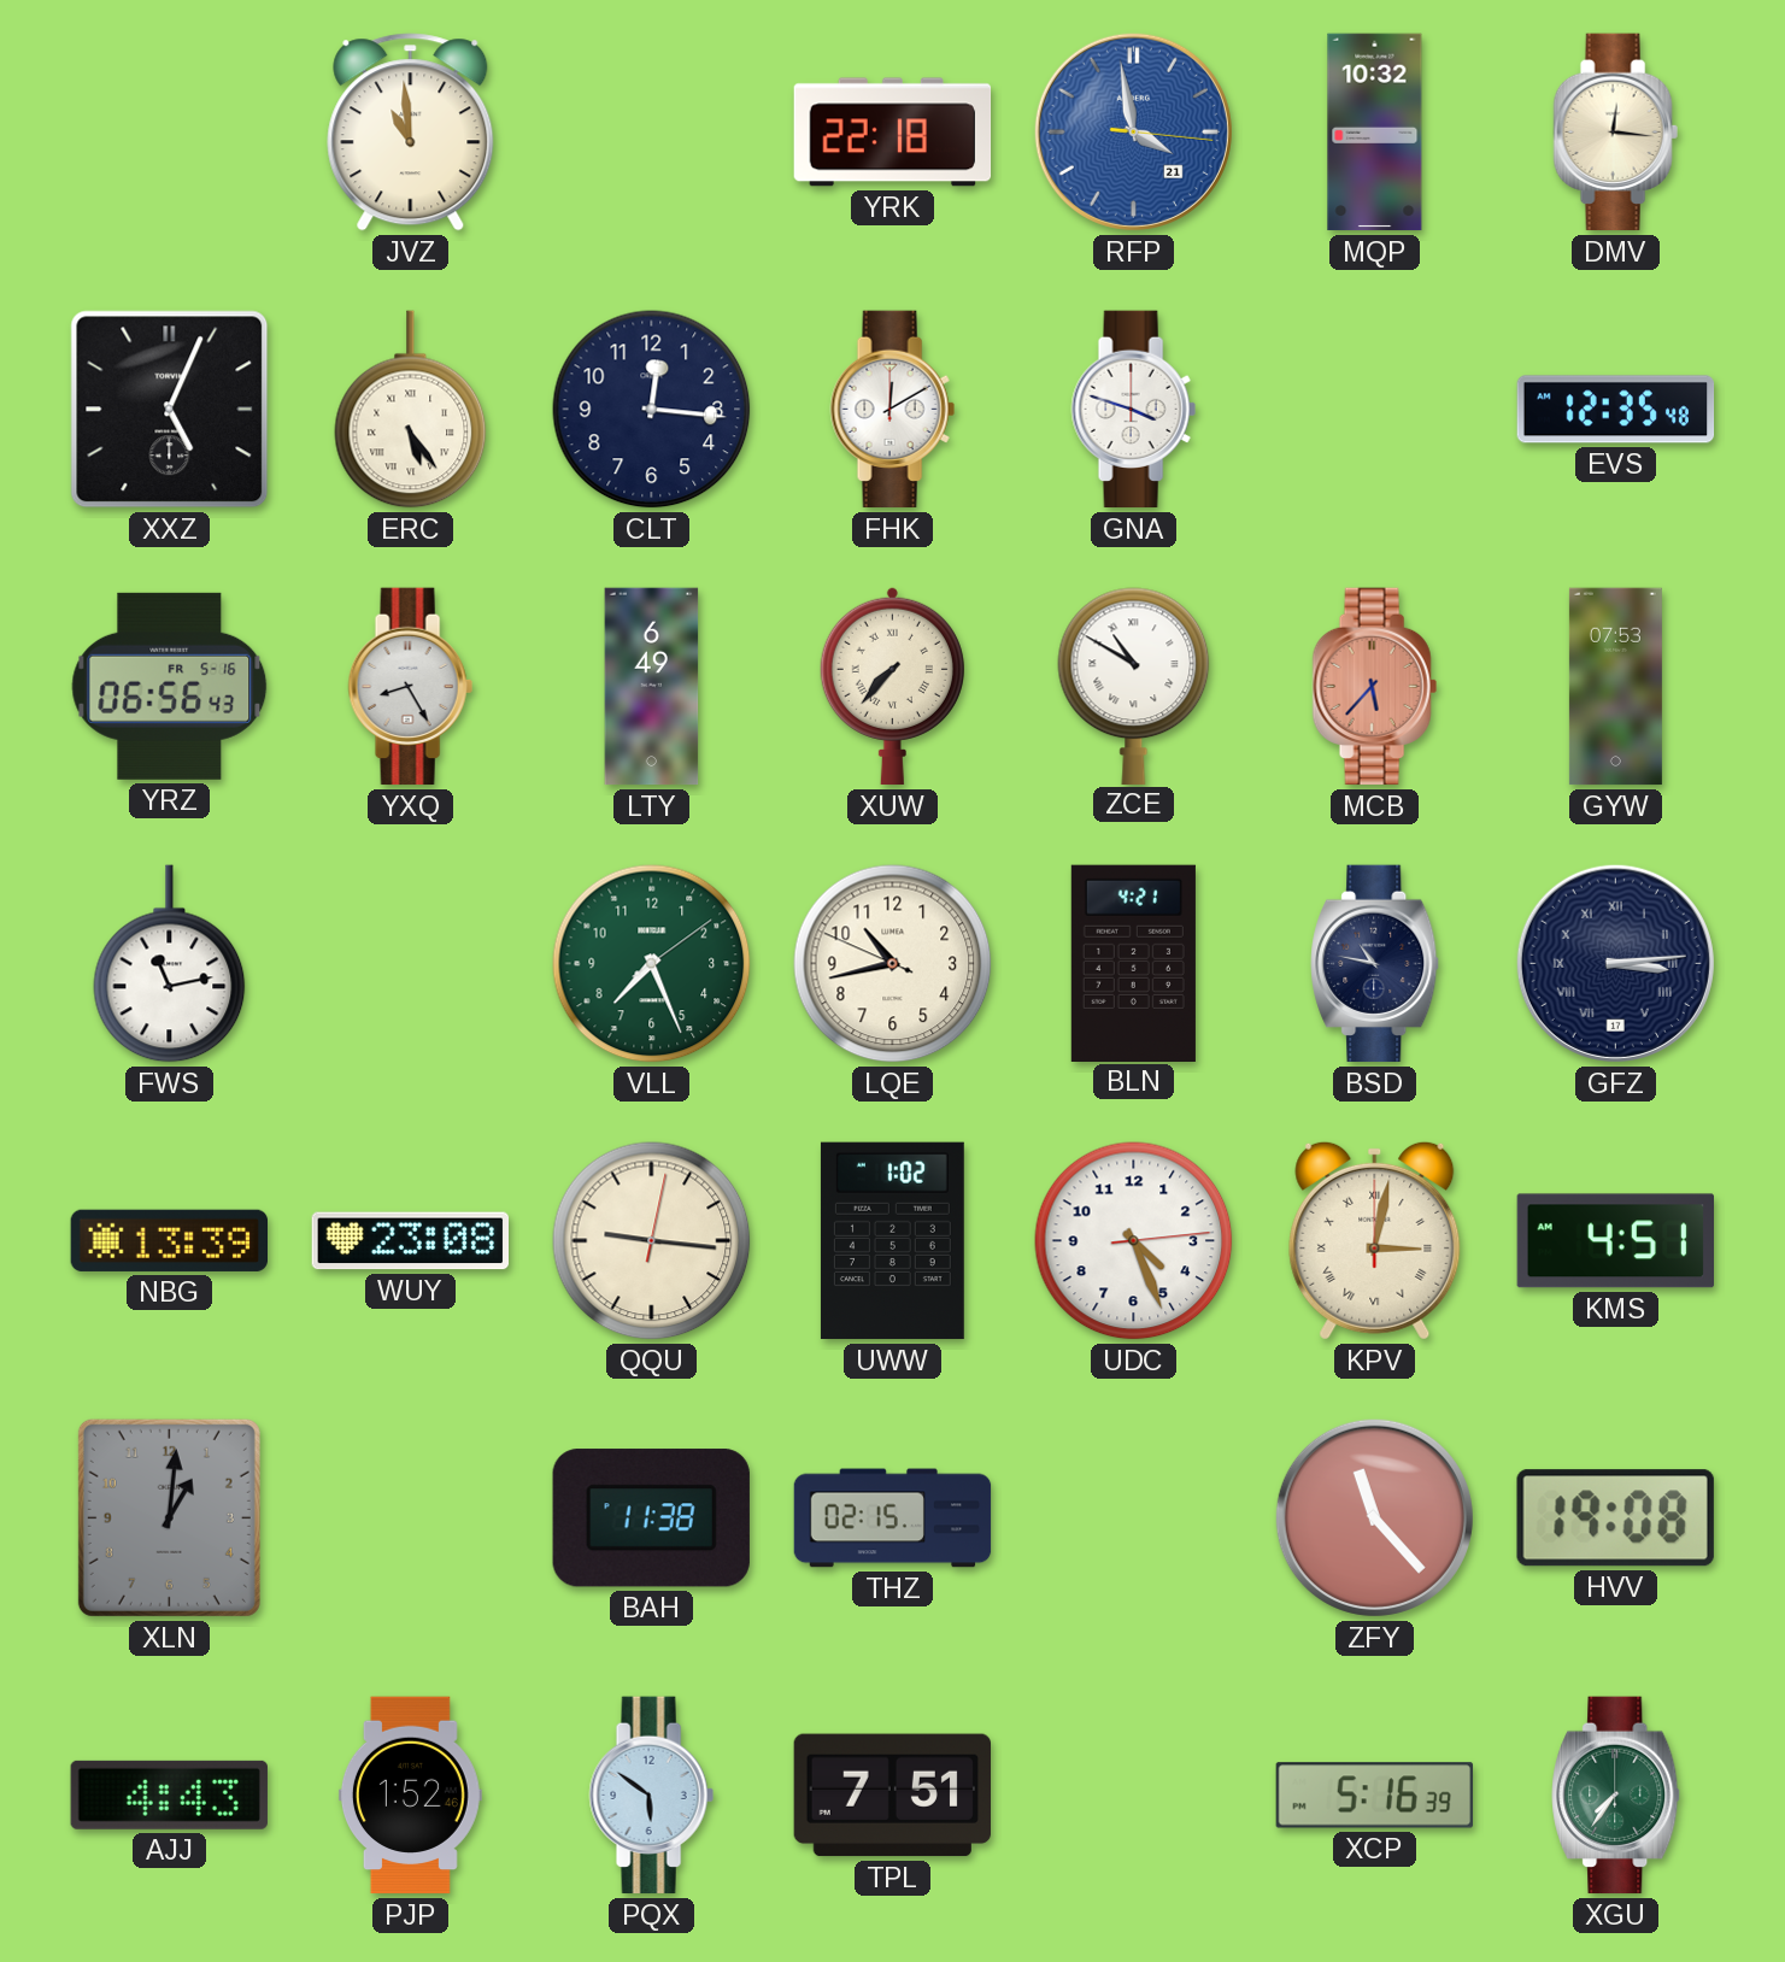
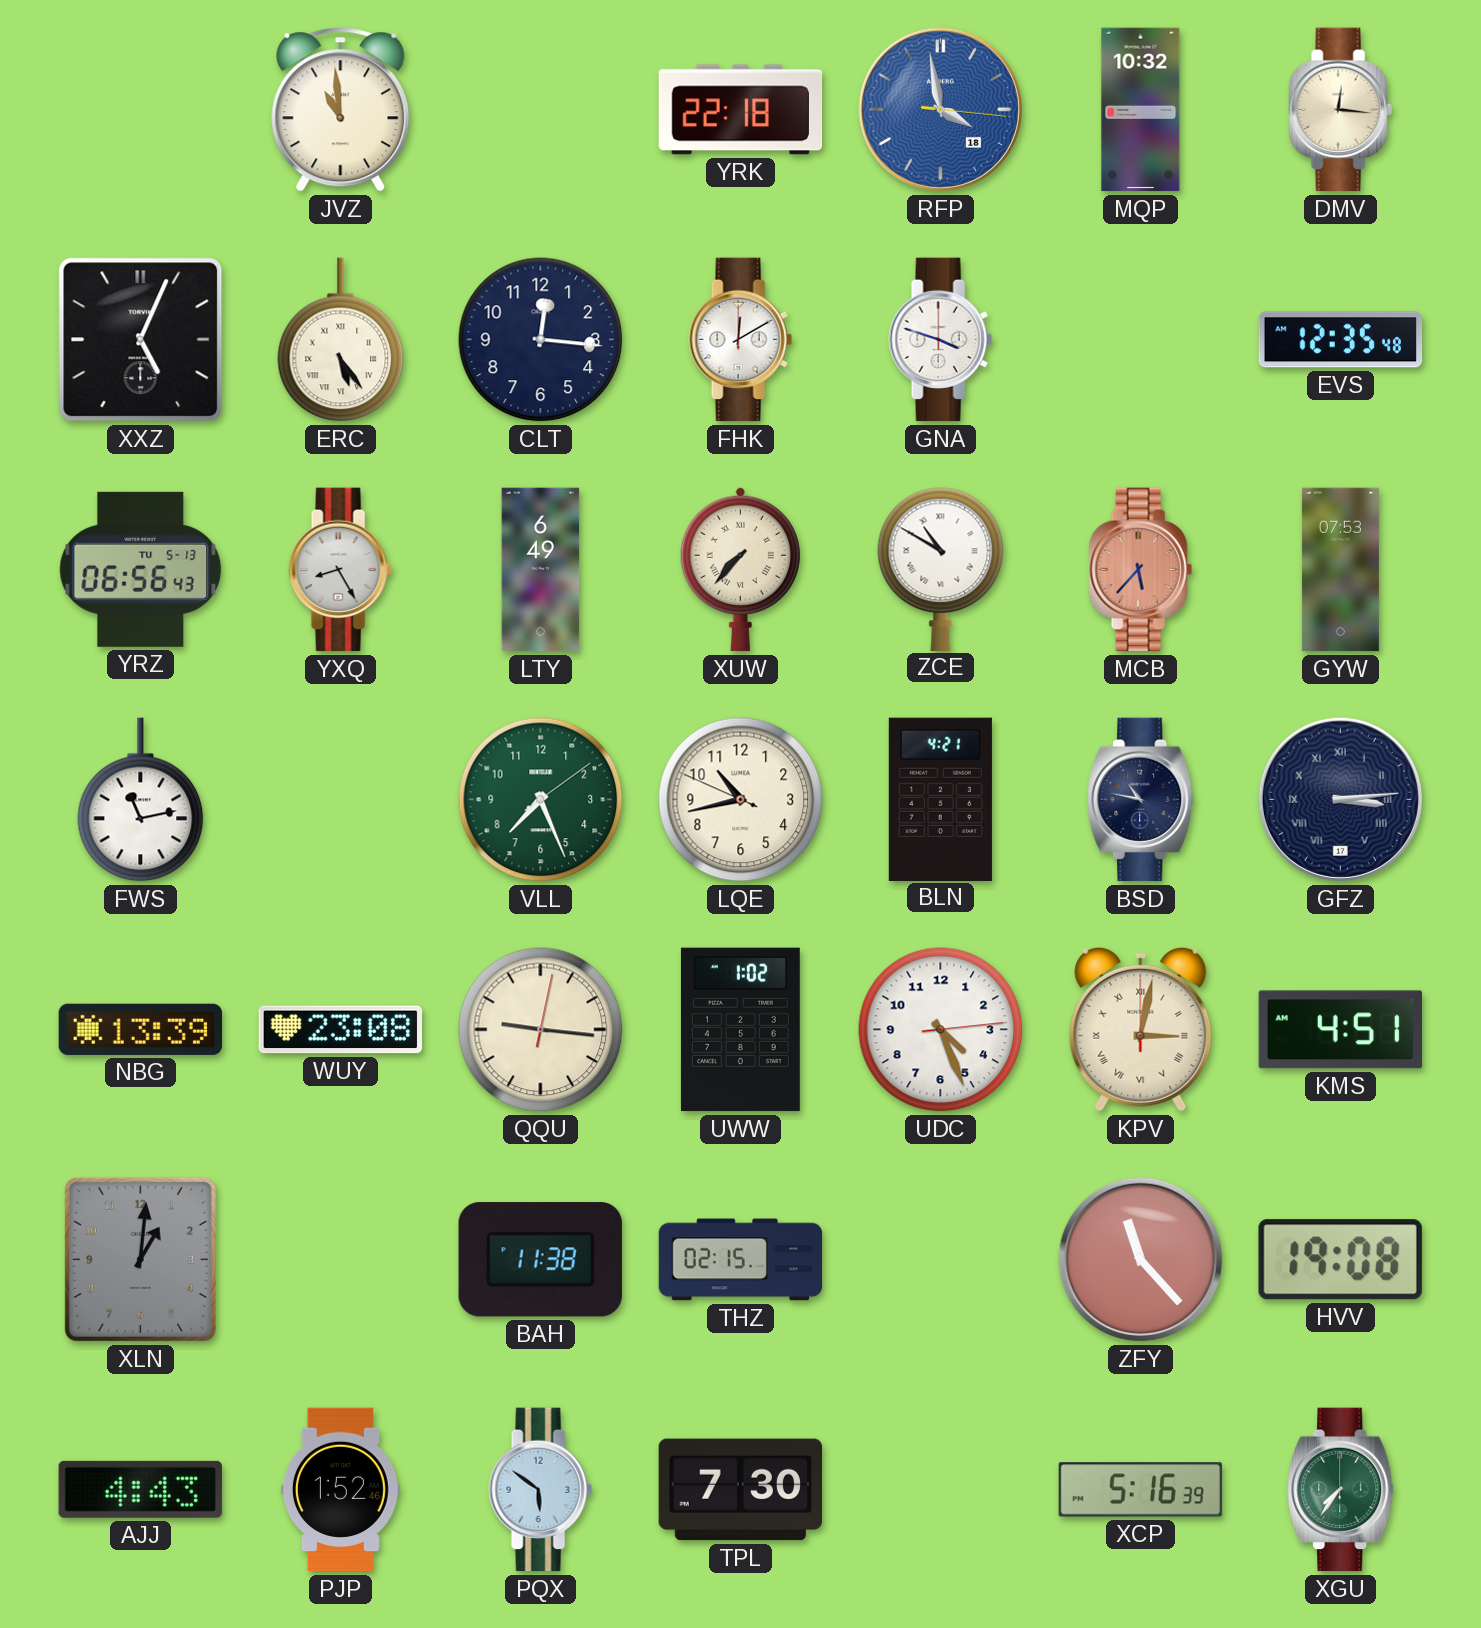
RFP date: 21 -> 18 (940, 109)
YRZ date: FR 5-16 -> TU 5-13 (141, 569)
TPL: 7:51 -> 7:30 (740, 1490)
